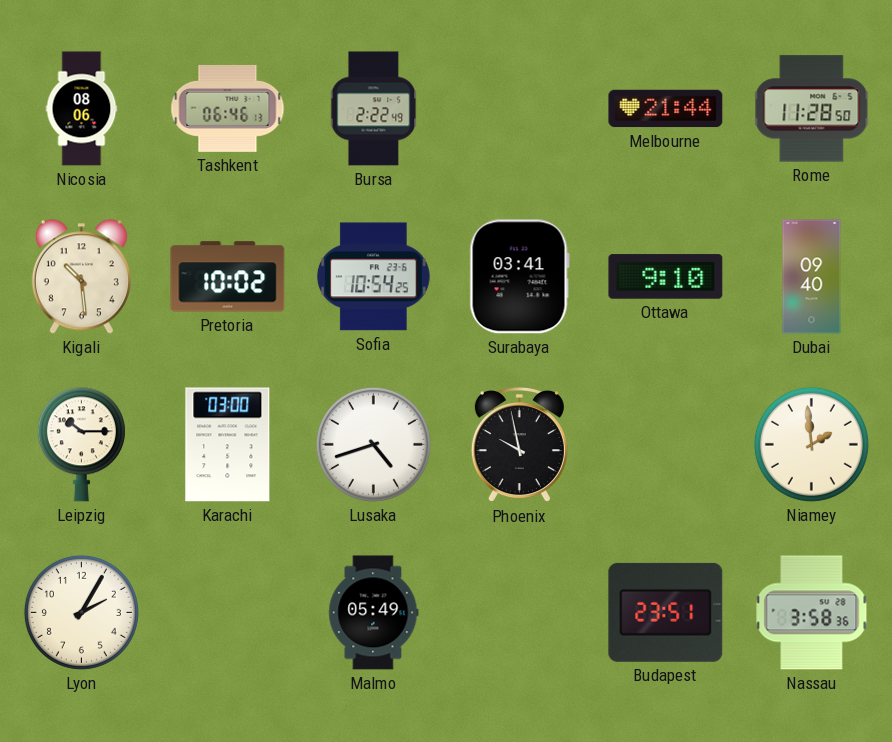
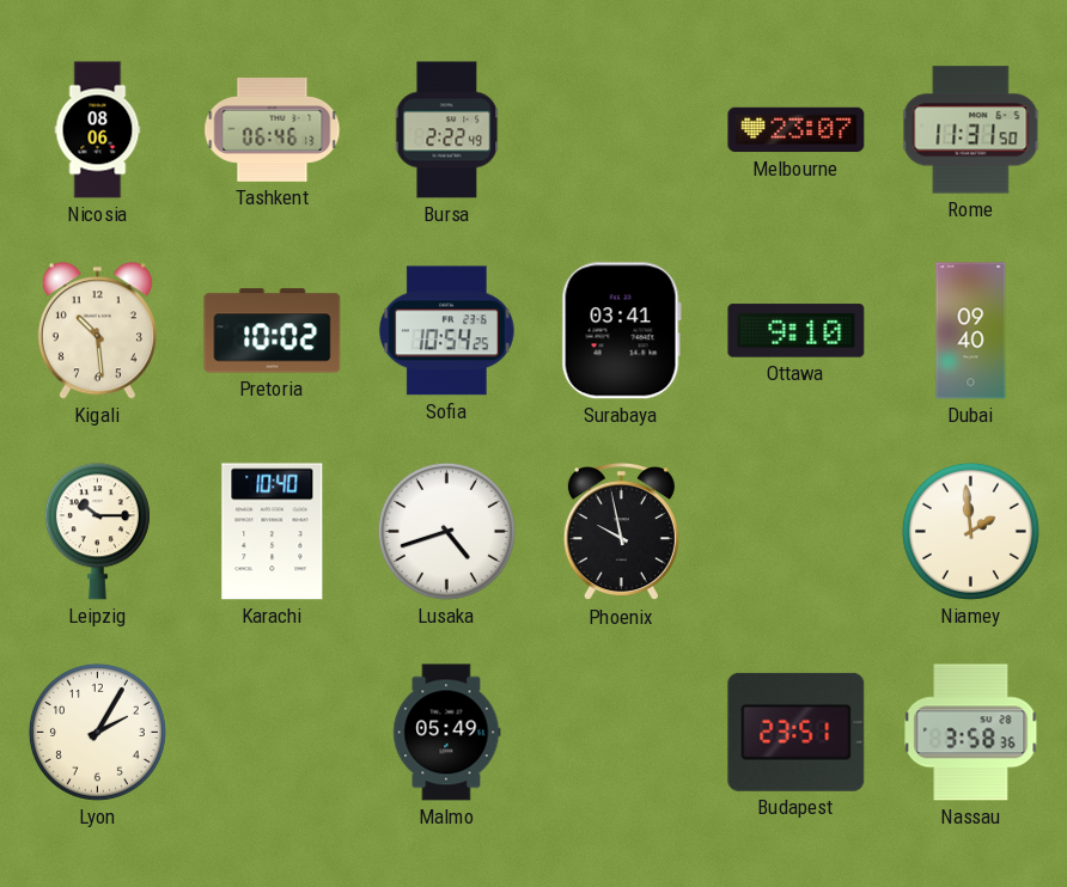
Melbourne: 21:44 -> 23:07 (797, 130)
Rome: 11:28 -> 11:31 (971, 130)
Karachi: 03:00 -> 10:40 (273, 532)
